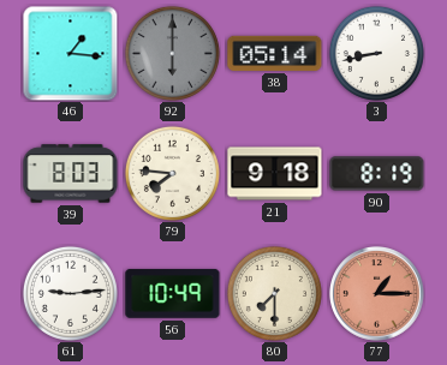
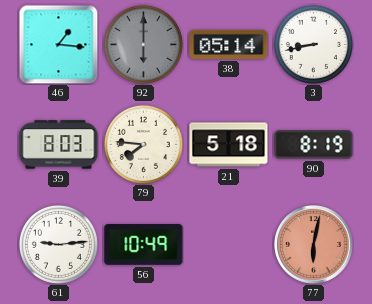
21: 9:18 -> 5:18 (229, 145)
80: 7:30 -> none (274, 293)
77: 1:15 -> 6:02 (314, 245)
